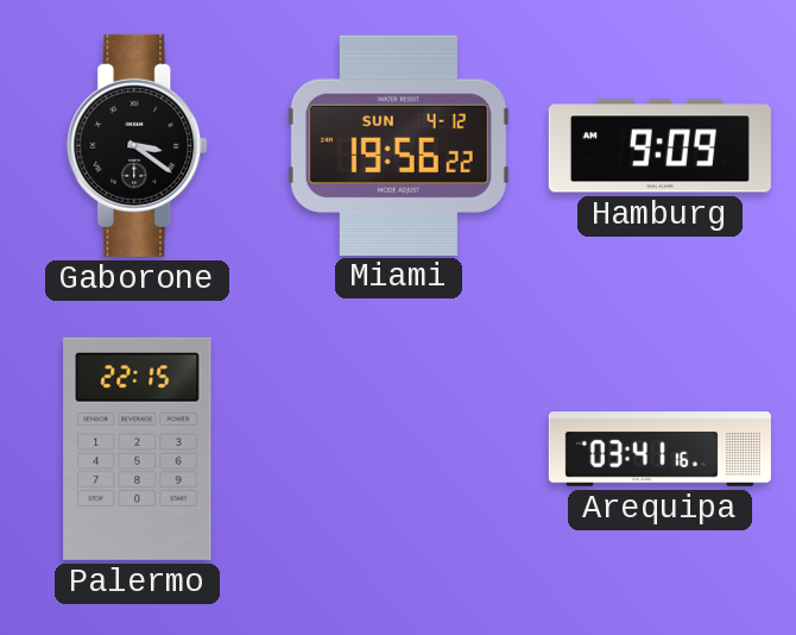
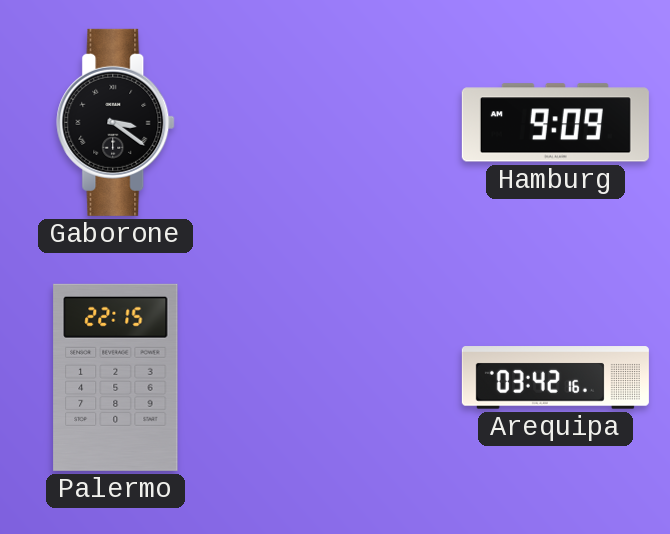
Miami: 19:56 -> none (398, 145)
Arequipa: 03:41 -> 03:42 (555, 378)
